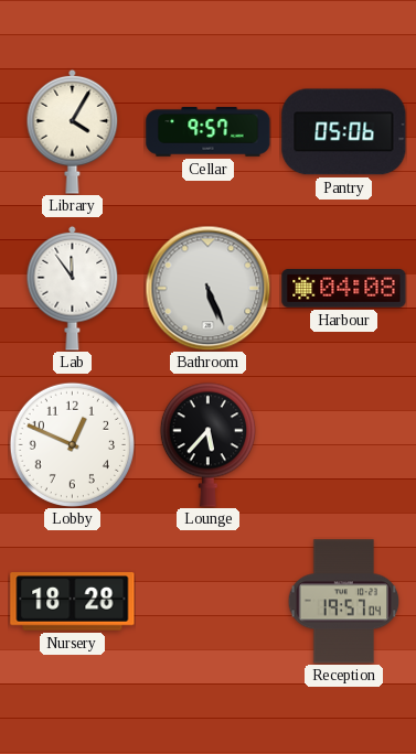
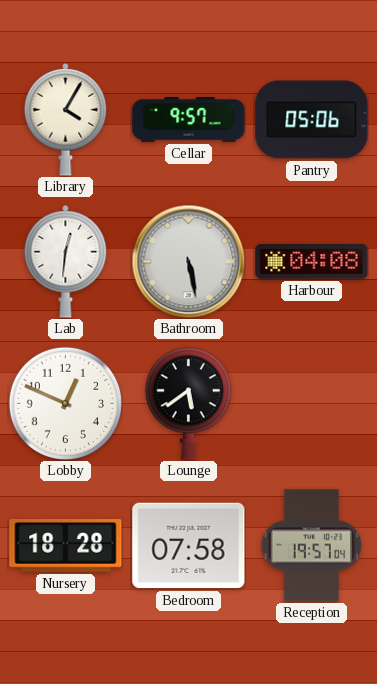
Lab: 11:54 -> 12:31 (66, 261)
Bathroom: 5:26 -> 5:28 (188, 261)
Lounge: 5:37 -> 5:39 (188, 403)
Bedroom: none -> 07:58 (189, 546)
